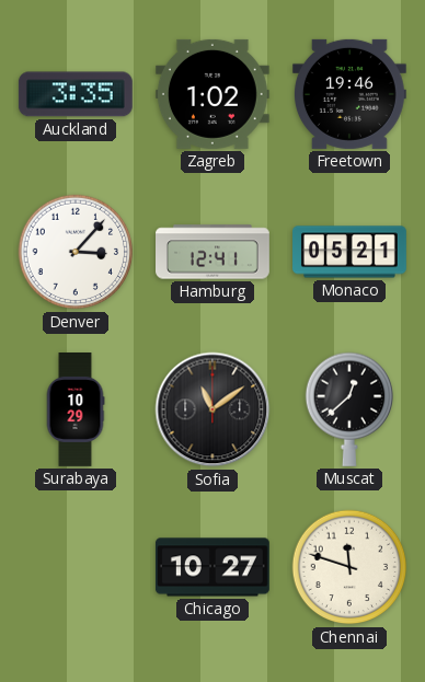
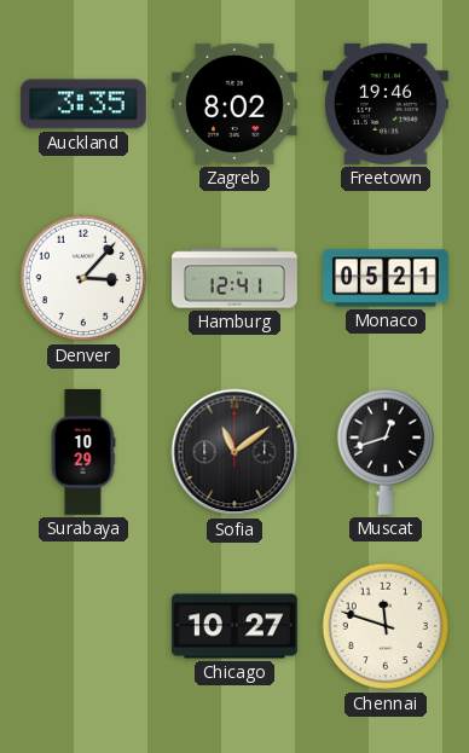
Zagreb: 1:02 -> 8:02 (234, 104)
Muscat: 12:38 -> 12:42 (384, 452)
